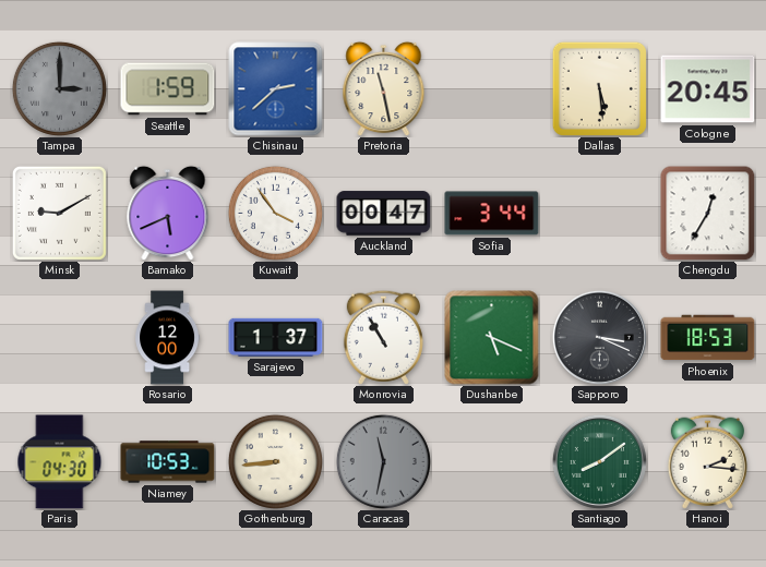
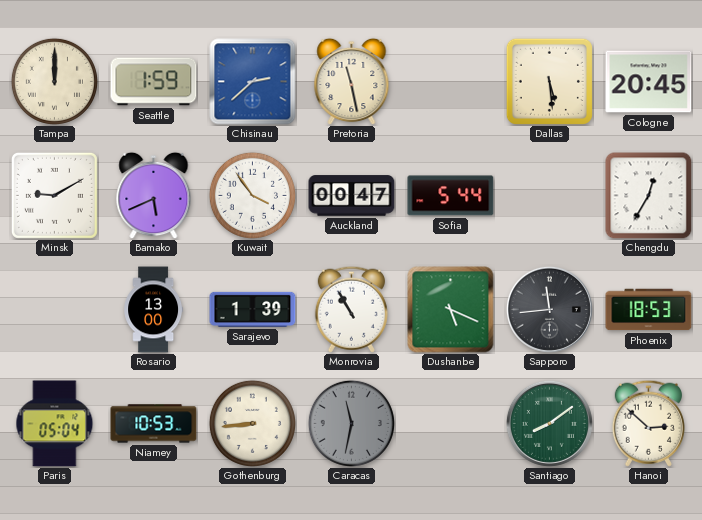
Tampa: 3:00 -> 12:00 (54, 81)
Tampa dial: grey -> cream (54, 81)
Sofia: 3:44 -> 5:44 (451, 196)
Rosario: 12:00 -> 13:00 (154, 310)
Sarajevo: 1:37 -> 1:39 (253, 309)
Sapporo: 3:19 -> 11:44 (549, 309)
Paris: 04:30 -> 05:04 (55, 424)
Hanoi: 2:16 -> 2:52 (648, 423)
